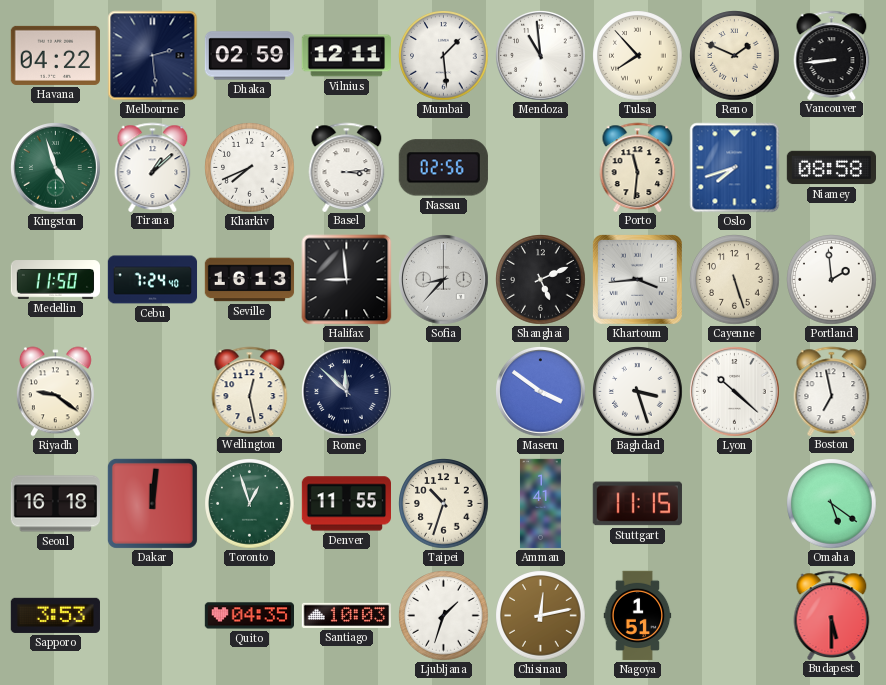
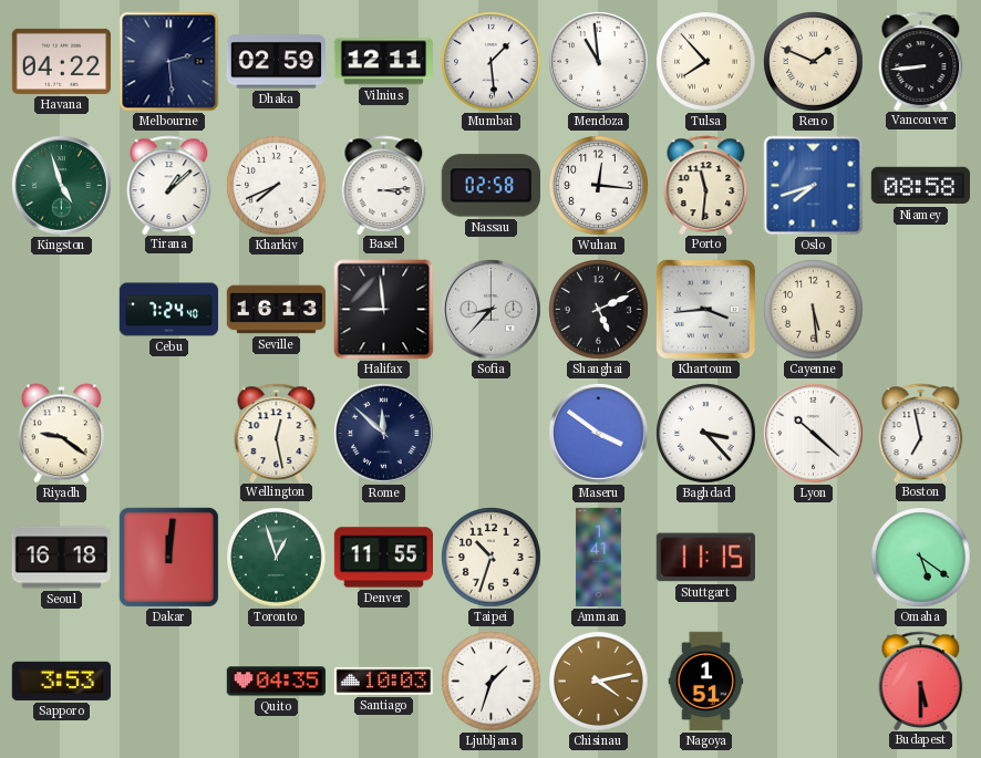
Nassau: 02:56 -> 02:58 (491, 186)
Wuhan: none -> 12:16 (599, 186)
Medellin: 11:50 -> none (56, 280)
Cayenne: 5:27 -> 5:29 (814, 310)
Portland: 1:59 -> none (832, 280)
Baghdad: 3:27 -> 3:23 (706, 434)
Chisinau: 12:13 -> 4:13 (599, 682)
